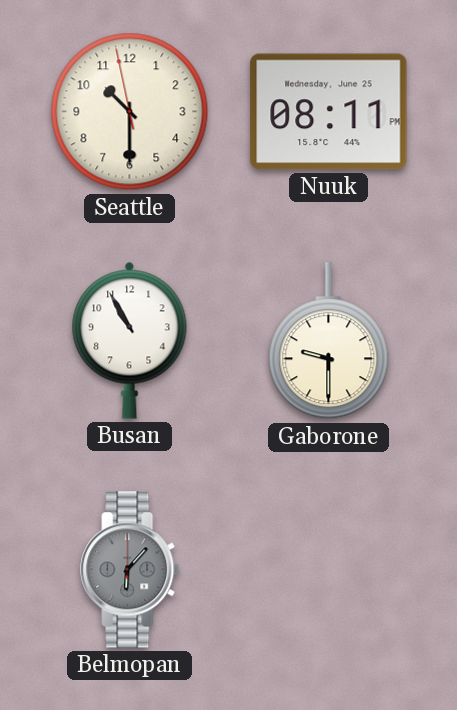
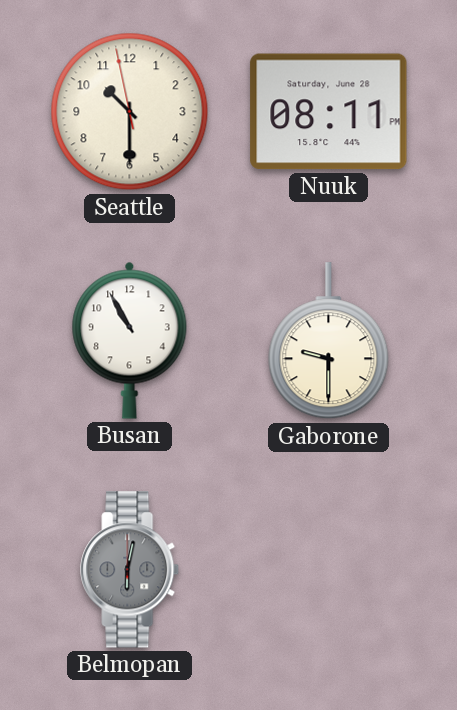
Nuuk date: Wednesday, June 25 -> Saturday, June 28 (329, 112)
Belmopan: 6:07 -> 6:02 (130, 570)
